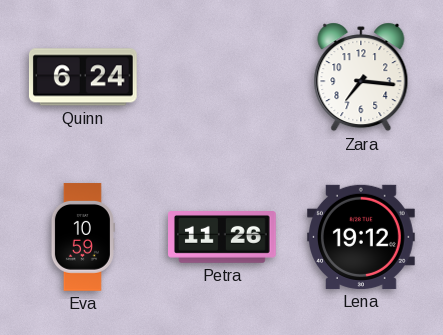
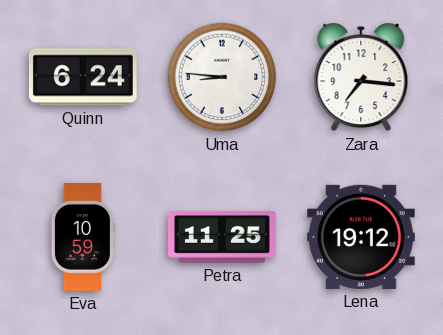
Uma: none -> 8:46 (222, 77)
Petra: 11:26 -> 11:25 (223, 238)
